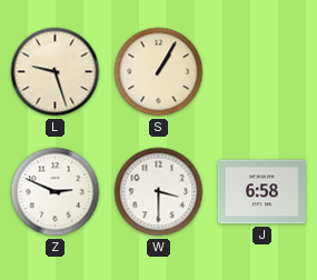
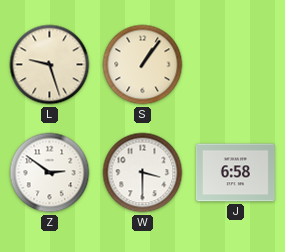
S: 1:05 -> 1:06 (143, 65)
Z: 2:49 -> 2:51 (50, 173)
